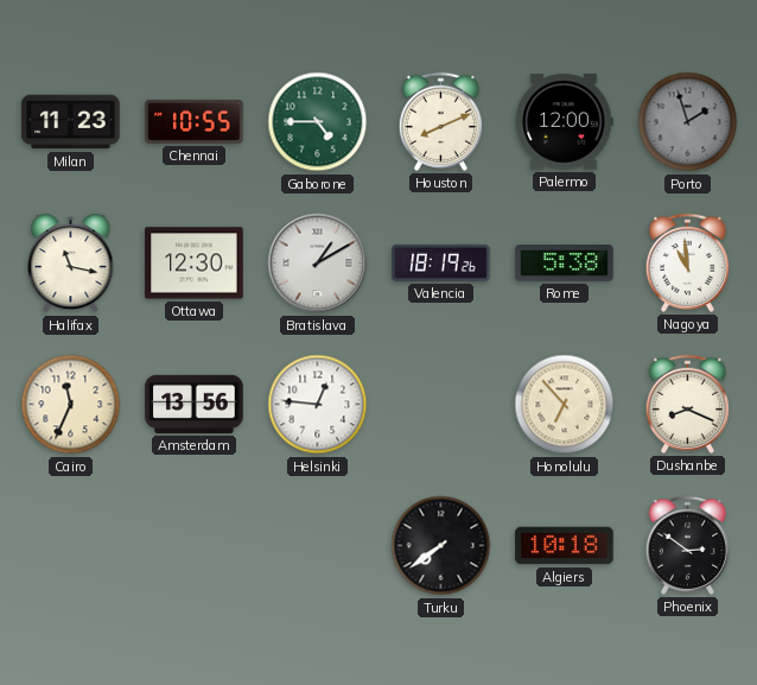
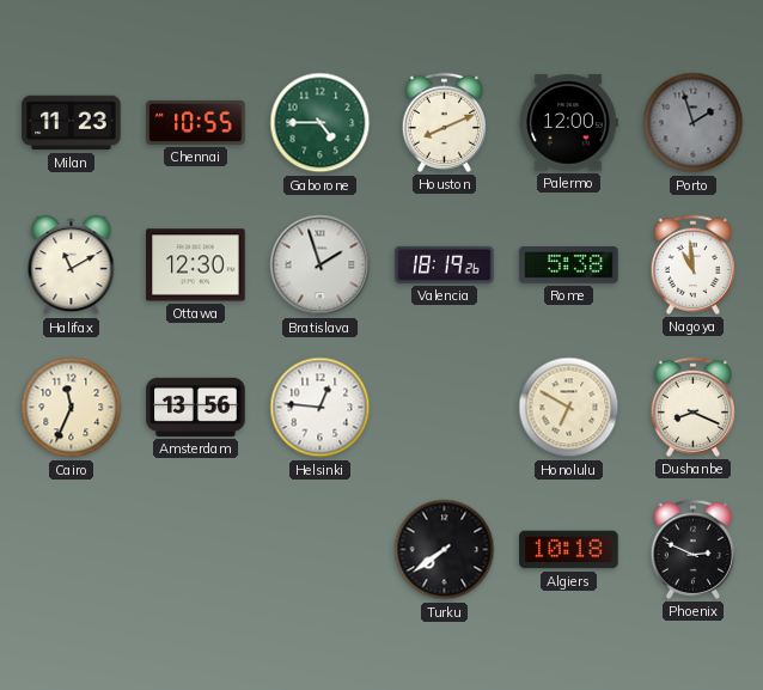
Halifax: 11:17 -> 11:10 (72, 265)
Bratislava: 1:10 -> 1:57 (321, 265)
Honolulu: 6:53 -> 6:50 (569, 408)
Phoenix: 2:51 -> 2:49 (692, 549)
